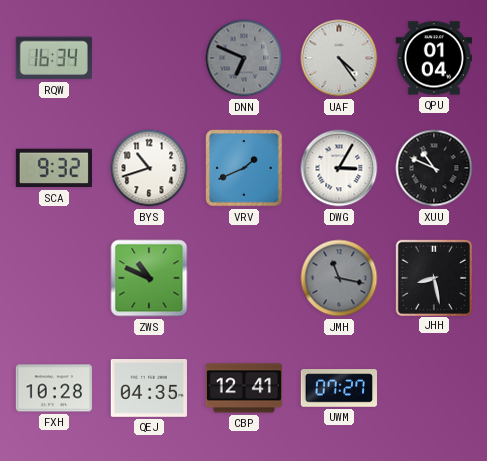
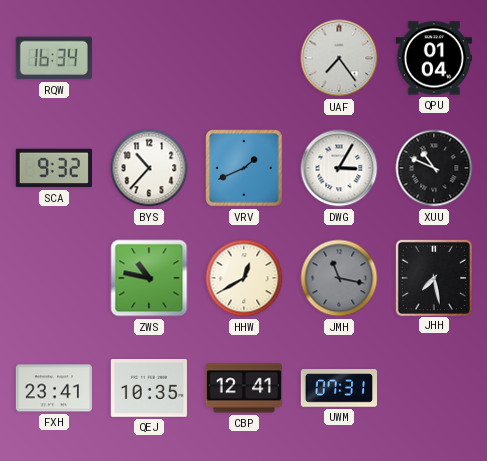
DNN: 6:49 -> none (244, 58)
UAF: 4:24 -> 7:24 (339, 58)
BYS: 10:42 -> 10:37 (149, 168)
ZWS: 10:49 -> 10:47 (149, 278)
HHW: none -> 12:40 (244, 278)
JHH: 8:28 -> 7:28 (433, 277)
FXH: 10:28 -> 23:41 (54, 388)
QEJ: 04:35 -> 10:35 (149, 389)
UWM: 07:27 -> 07:31 (338, 388)
